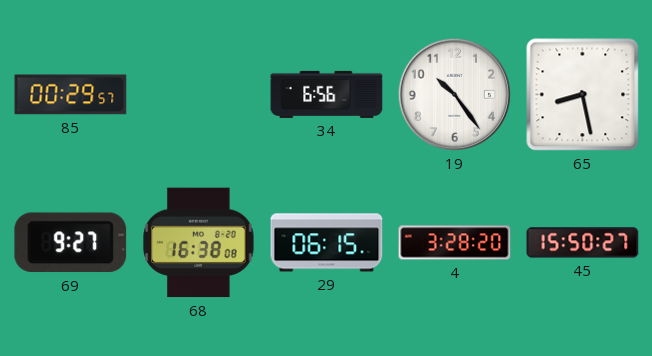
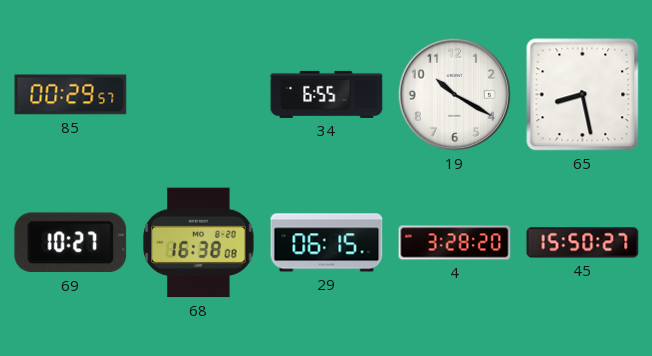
34: 6:56 -> 6:55 (327, 94)
19: 10:24 -> 10:20 (454, 94)
69: 9:27 -> 10:27 (71, 243)
